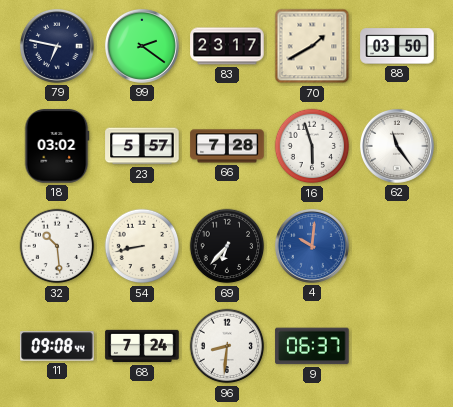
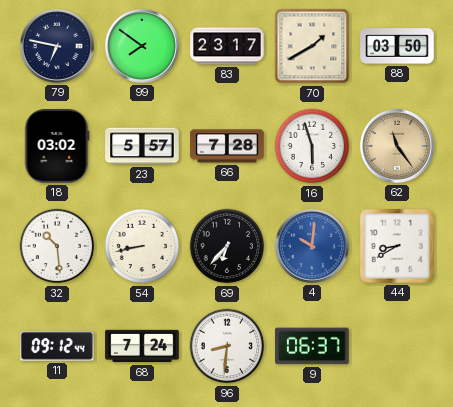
99: 2:21 -> 7:51 (142, 46)
62 dial: white -> champagne (397, 146)
44: none -> 8:40 (397, 246)
11: 09:08 -> 09:12 (57, 346)
